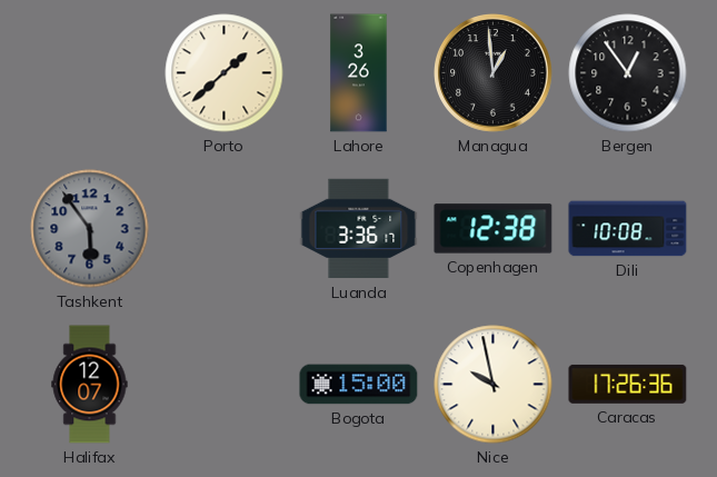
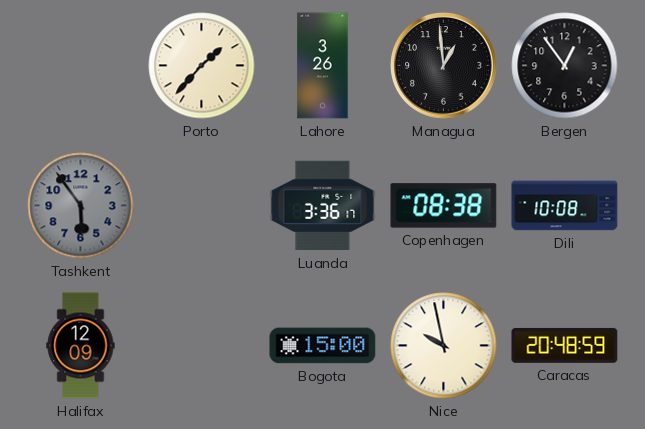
Porto: 1:38 -> 1:37 (202, 66)
Copenhagen: 12:38 -> 08:38 (444, 206)
Halifax: 12:07 -> 12:09 (81, 346)
Caracas: 17:26 -> 20:48 (565, 345)
